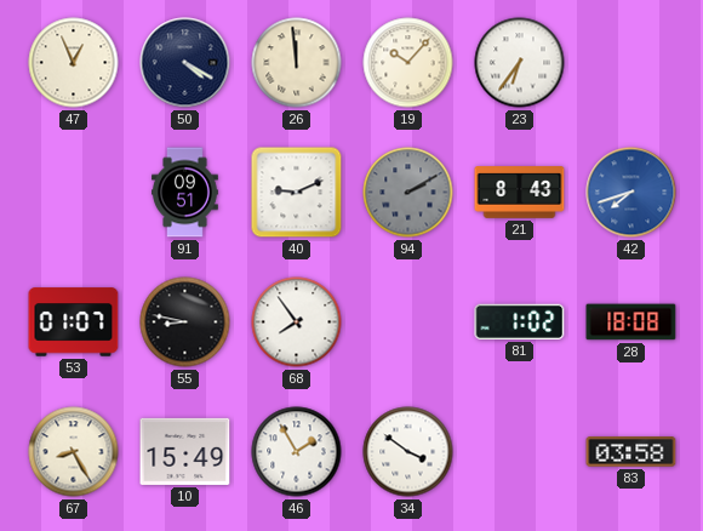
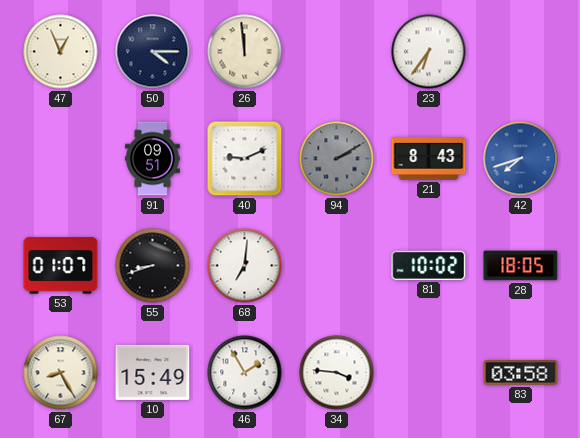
50: 4:20 -> 4:15 (153, 52)
19: 10:07 -> none (408, 63)
55: 8:47 -> 8:42 (153, 266)
68: 7:54 -> 7:01 (245, 266)
81: 1:02 -> 10:02 (429, 265)
28: 18:08 -> 18:05 (521, 266)
34: 3:51 -> 3:46 (337, 373)
